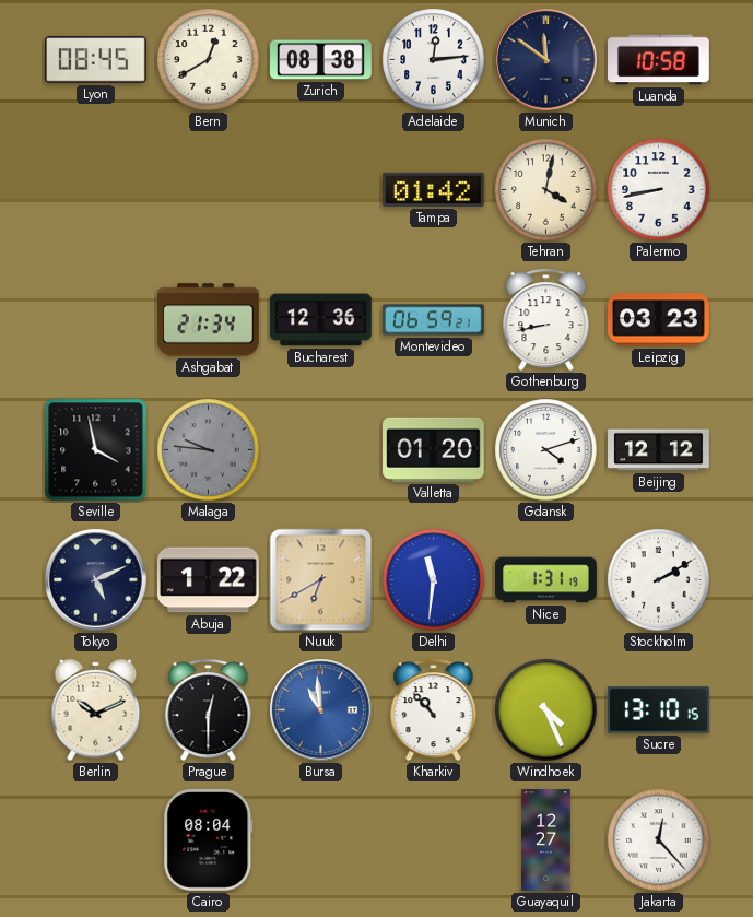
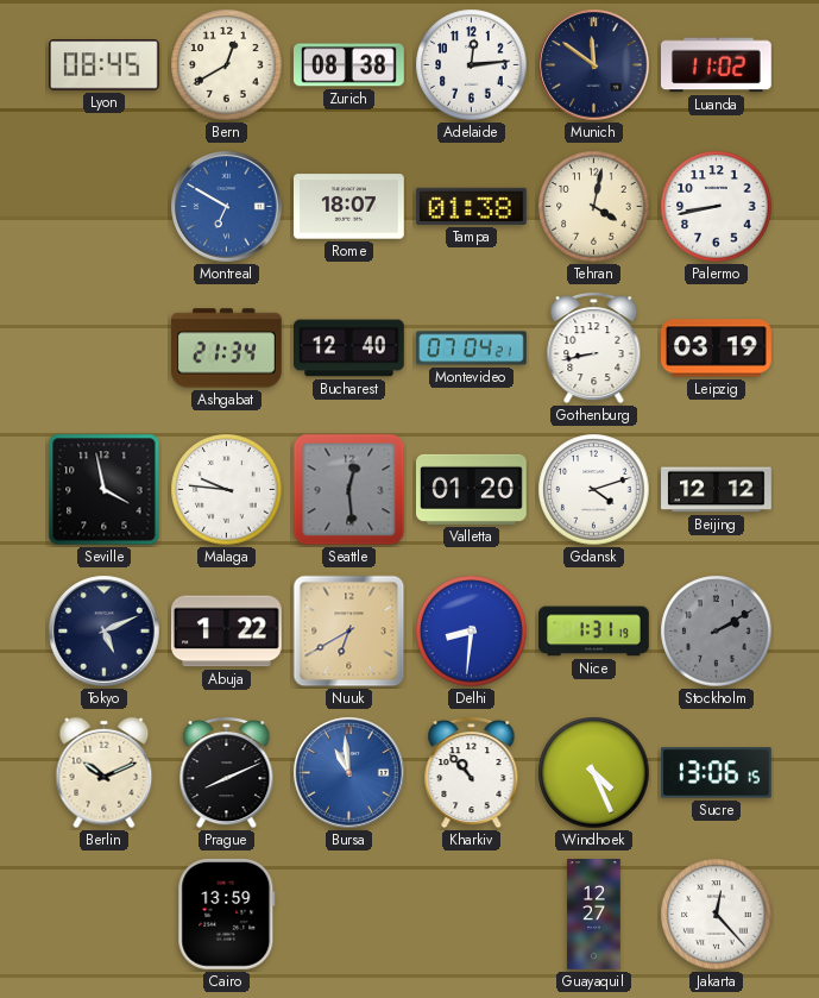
Luanda: 10:58 -> 11:02 (717, 65)
Montreal: none -> 6:50 (227, 207)
Rome: none -> 18:07 (349, 207)
Tampa: 01:42 -> 01:38 (472, 206)
Bucharest: 12:36 -> 12:40 (349, 349)
Montevideo: 06:59 -> 07:04 (472, 349)
Leipzig: 03:23 -> 03:19 (717, 349)
Malaga dial: grey -> white (227, 490)
Seattle: none -> 12:29 (349, 490)
Delhi: 11:31 -> 8:31 (472, 632)
Stockholm dial: white -> grey (717, 632)
Prague: 12:30 -> 8:11 (227, 773)
Sucre: 13:10 -> 13:06 (717, 773)
Cairo: 08:04 -> 13:59 (227, 914)
